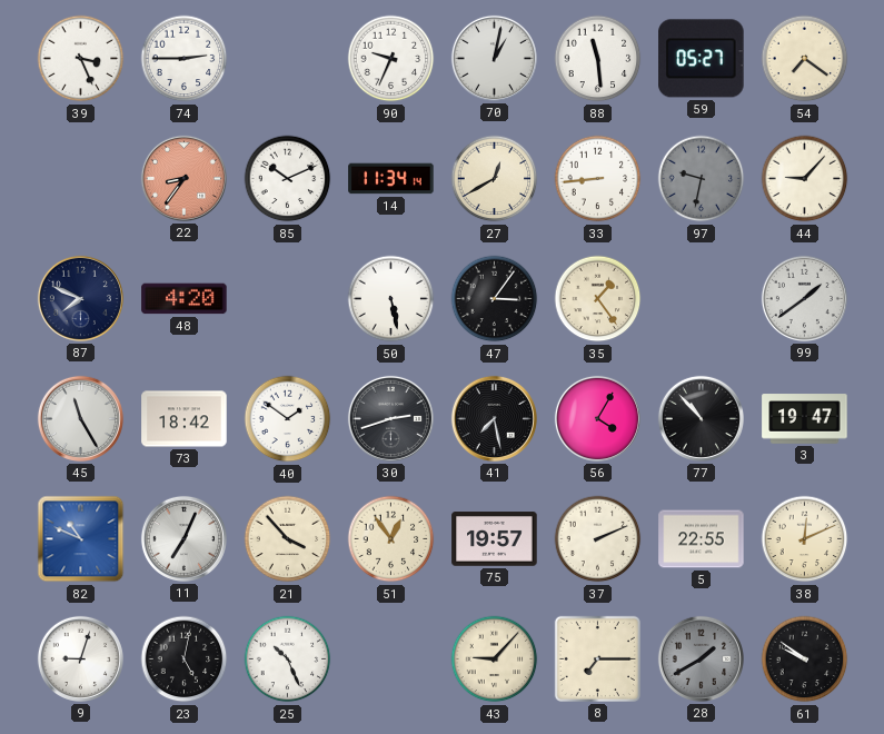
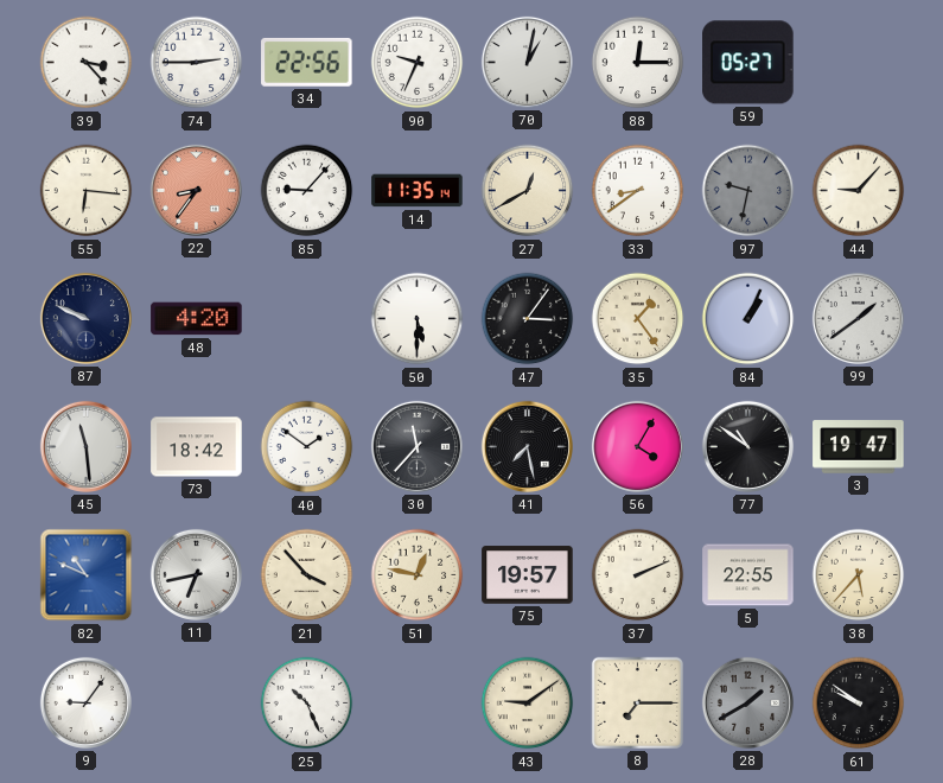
39: 3:26 -> 3:23 (87, 63)
34: none -> 22:56 (307, 62)
88: 11:29 -> 12:15 (638, 63)
54: 7:21 -> none (805, 59)
55: none -> 6:16 (87, 191)
85: 10:11 -> 9:07 (307, 191)
14: 11:34 -> 11:35 (418, 191)
33: 8:44 -> 8:39 (638, 191)
87: 7:49 -> 9:49 (85, 318)
50: 5:28 -> 5:30 (418, 319)
84: none -> 1:04 (748, 319)
45: 11:25 -> 11:29 (85, 446)
30: 2:42 -> 11:37 (416, 446)
77: 10:53 -> 10:51 (747, 446)
11: 7:04 -> 6:43 (196, 574)
51: 12:54 -> 12:47 (418, 575)
38: 12:11 -> 5:37 (859, 575)
9: 9:03 -> 9:06 (85, 702)
23: 5:02 -> none (185, 659)
43: 9:07 -> 9:09 (528, 704)
